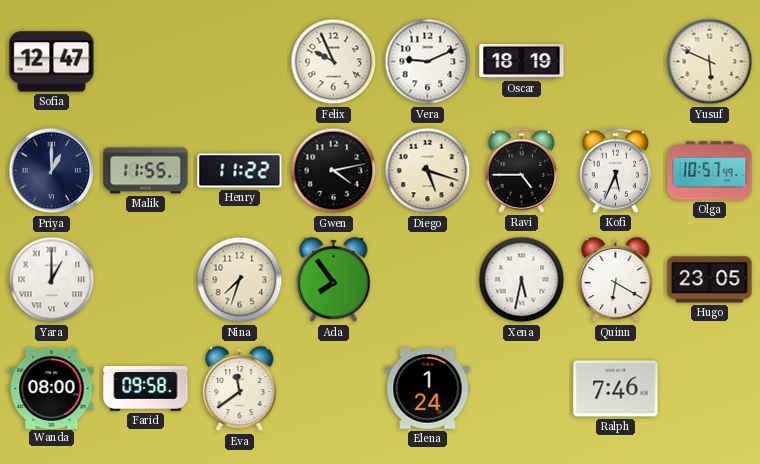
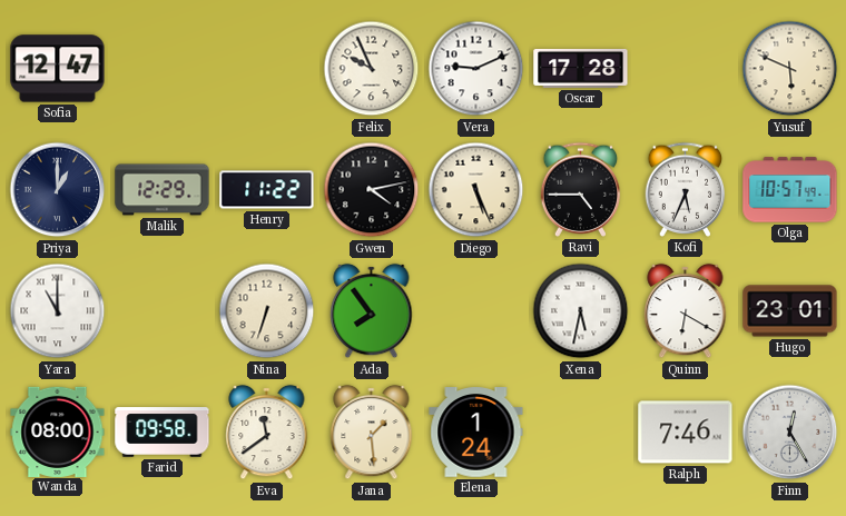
Oscar: 18:19 -> 17:28 (581, 68)
Malik: 11:55 -> 12:29 (163, 190)
Diego: 5:18 -> 5:26 (476, 190)
Yara: 1:00 -> 11:00 (58, 311)
Nina: 7:33 -> 6:33 (267, 311)
Hugo: 23:05 -> 23:01 (790, 311)
Jana: none -> 1:29 (372, 433)
Finn: none -> 12:25 (790, 433)
